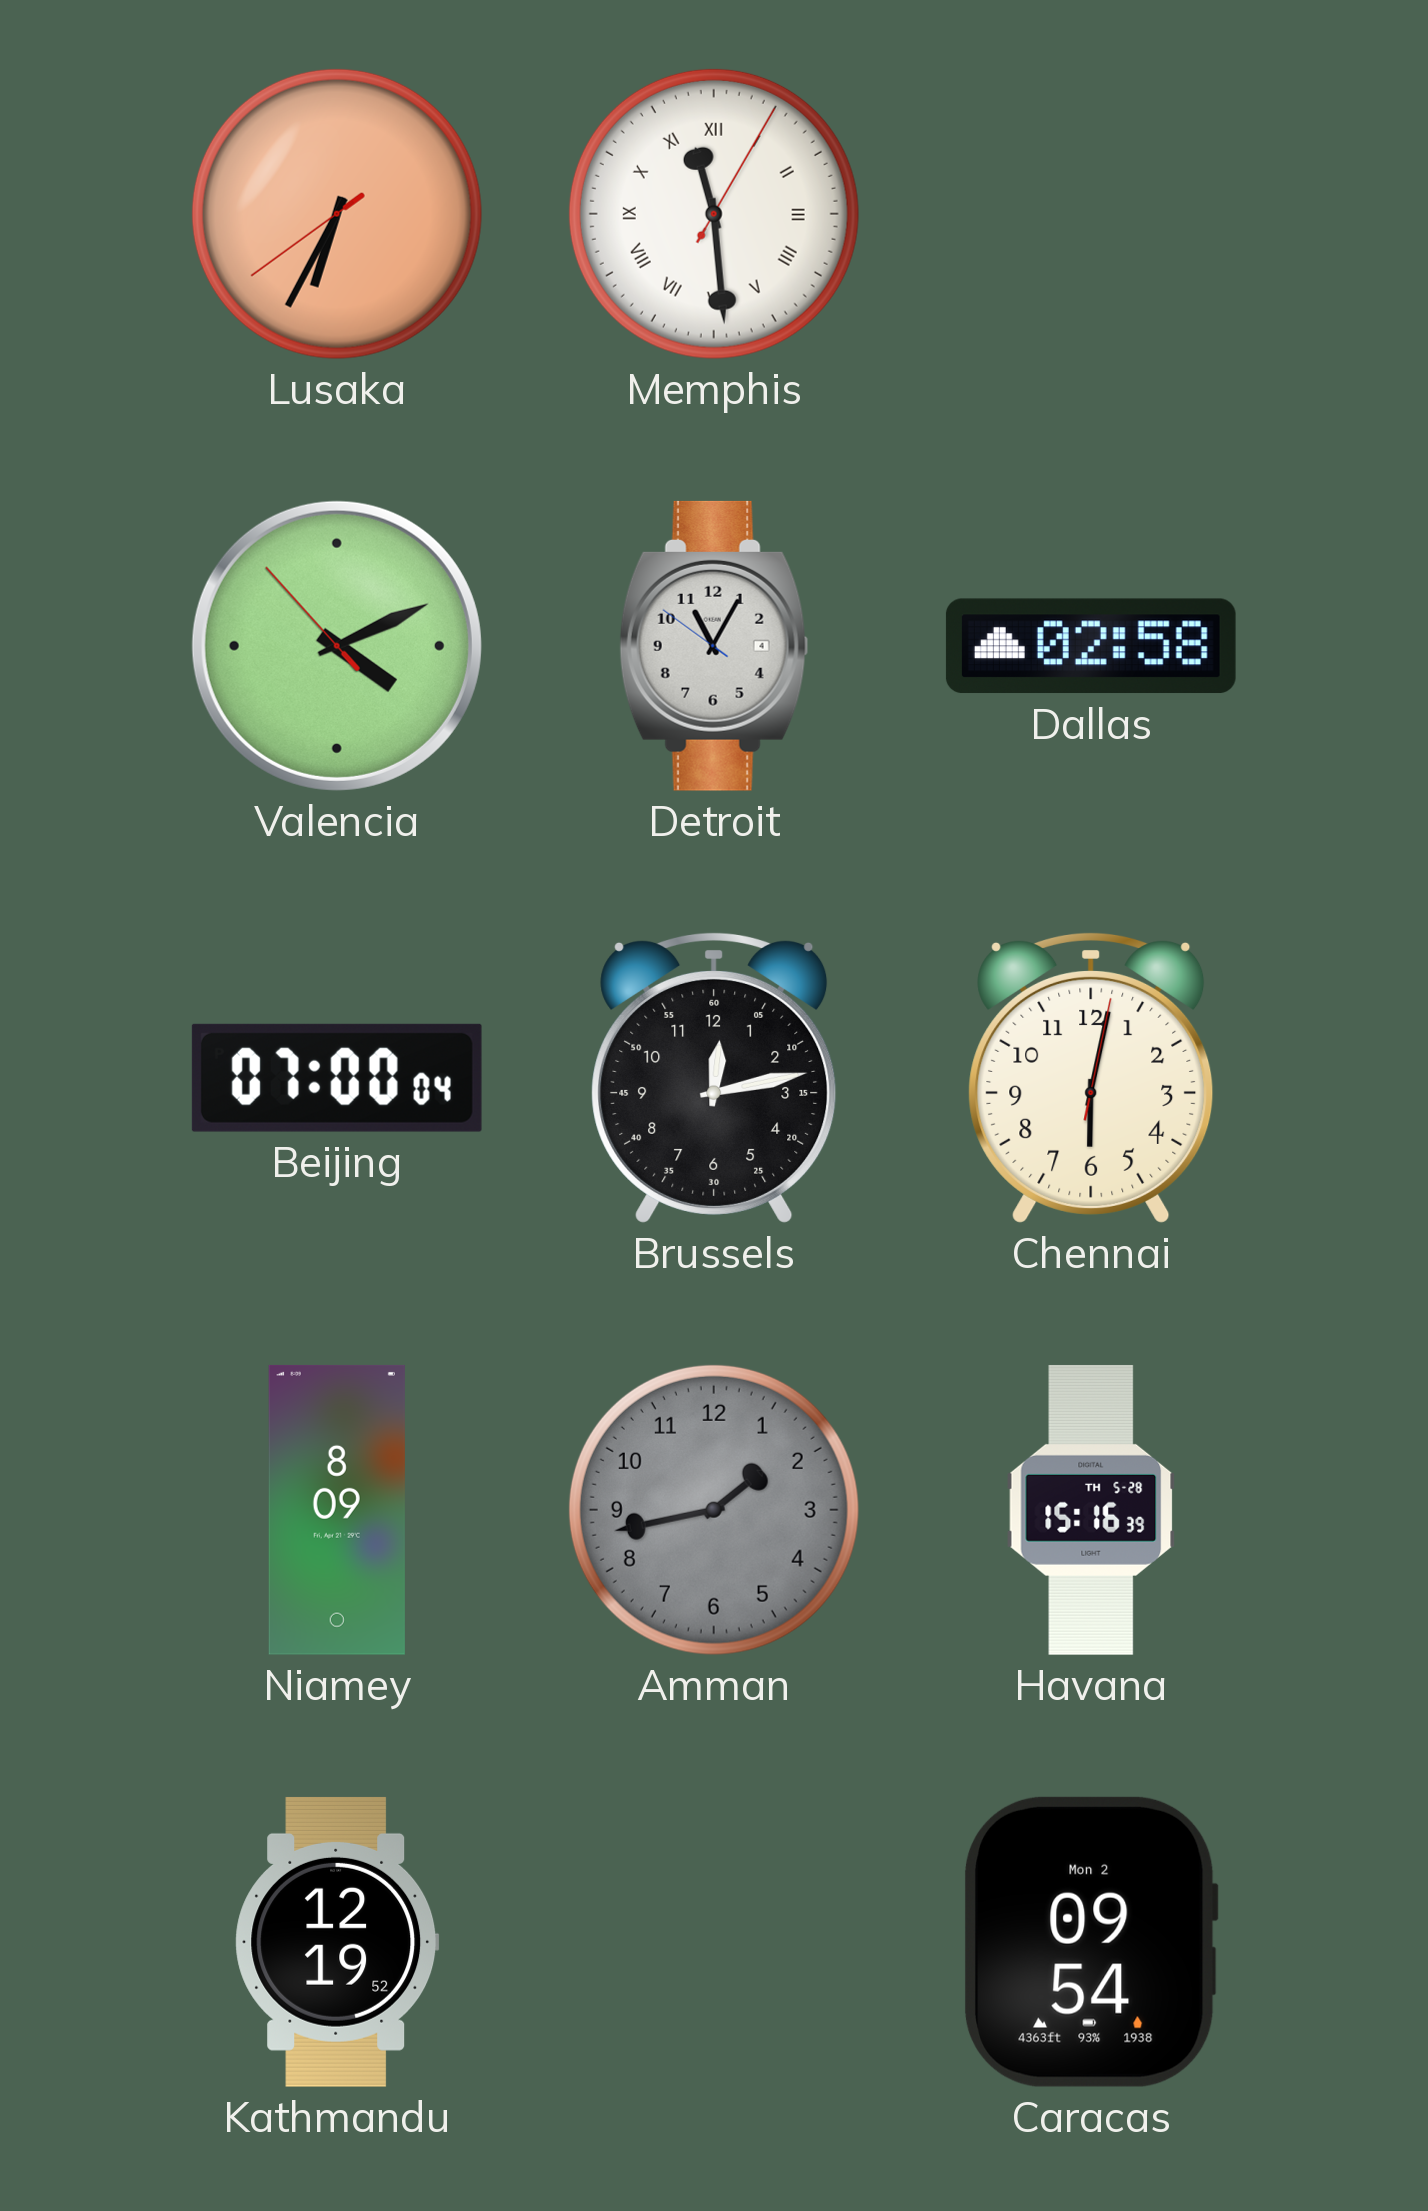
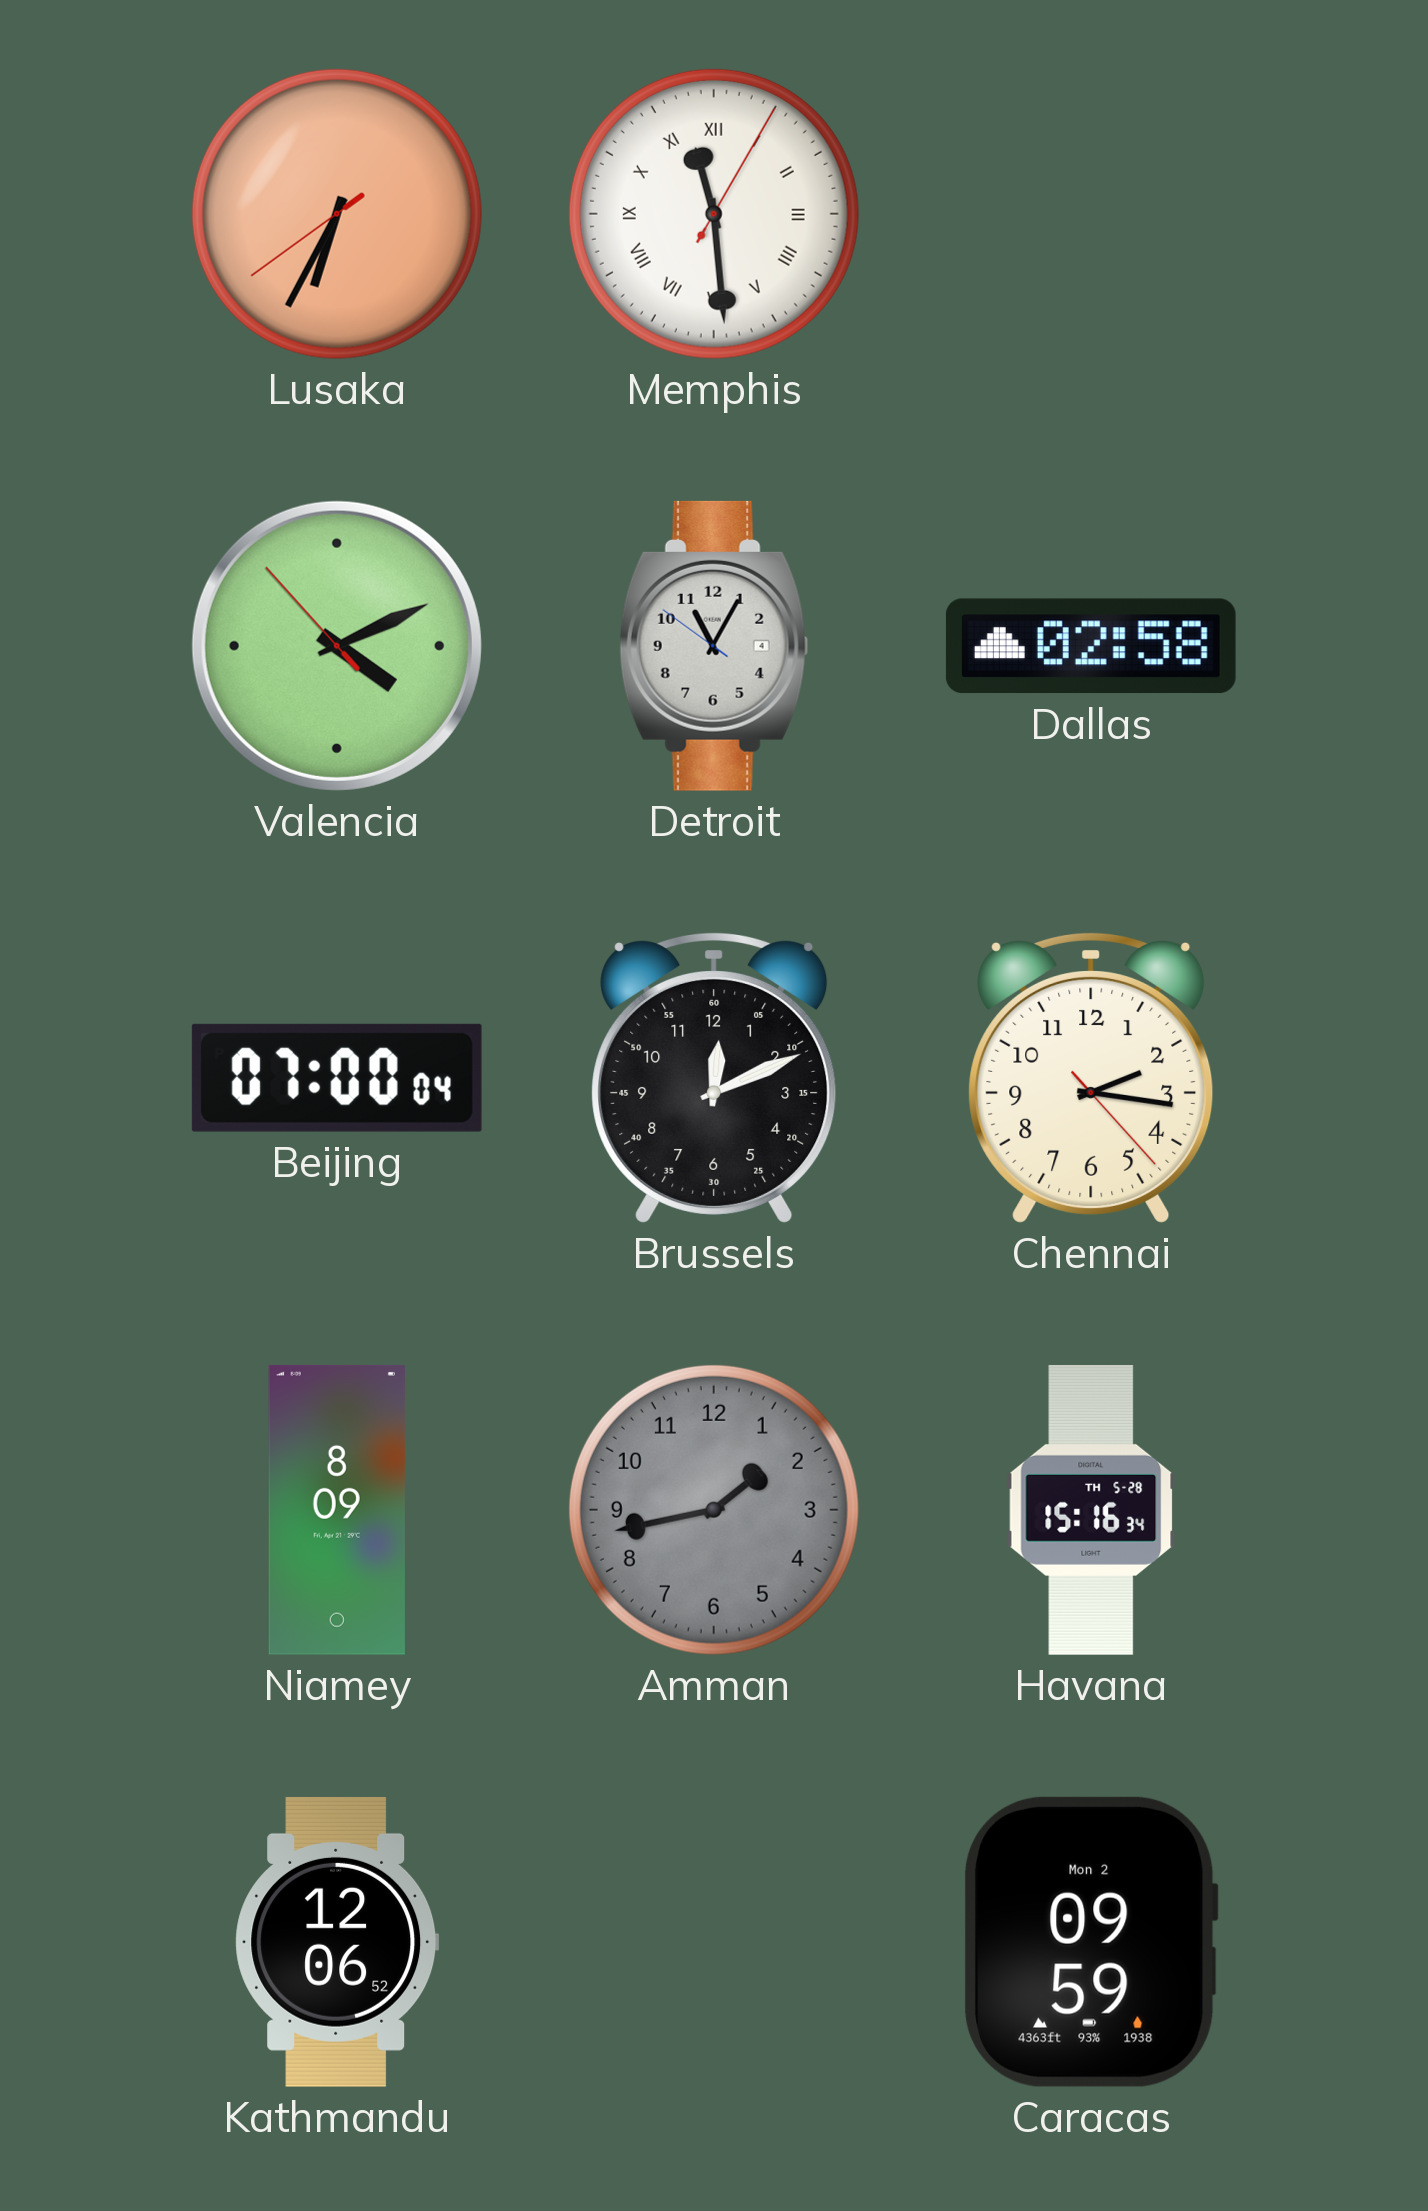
Brussels: 12:13 -> 12:11 (714, 1077)
Chennai: 6:02 -> 2:16 (1091, 1077)
Havana: 15:16:39 -> 15:16:34 (1091, 1510)
Kathmandu: 12:19 -> 12:06 (337, 1942)
Caracas: 09:54 -> 09:59 (1091, 1942)
